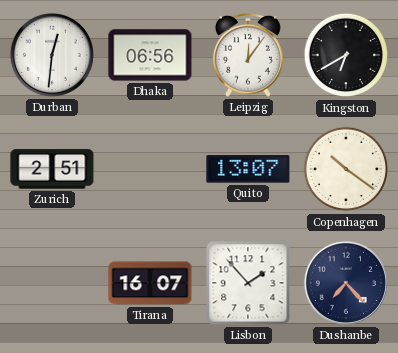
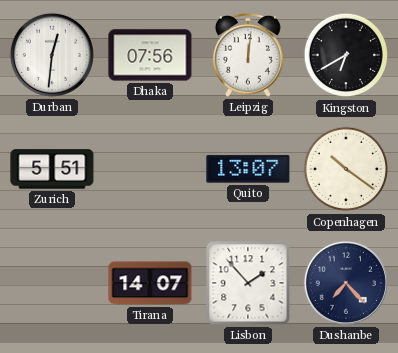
Dhaka: 06:56 -> 07:56 (150, 55)
Leipzig: 12:06 -> 12:01 (248, 55)
Zurich: 2:51 -> 5:51 (52, 169)
Tirana: 16:07 -> 14:07 (150, 283)
